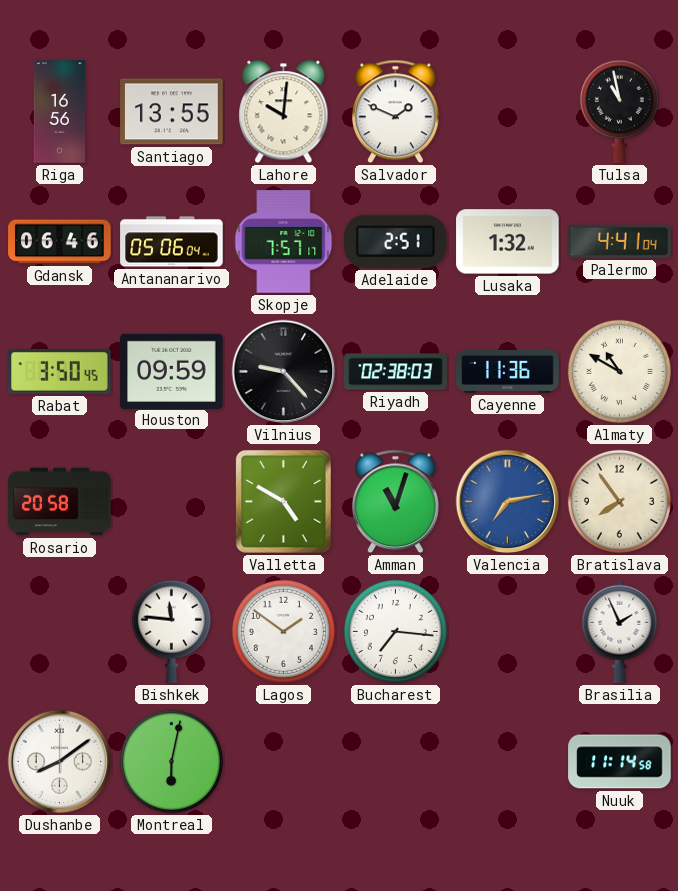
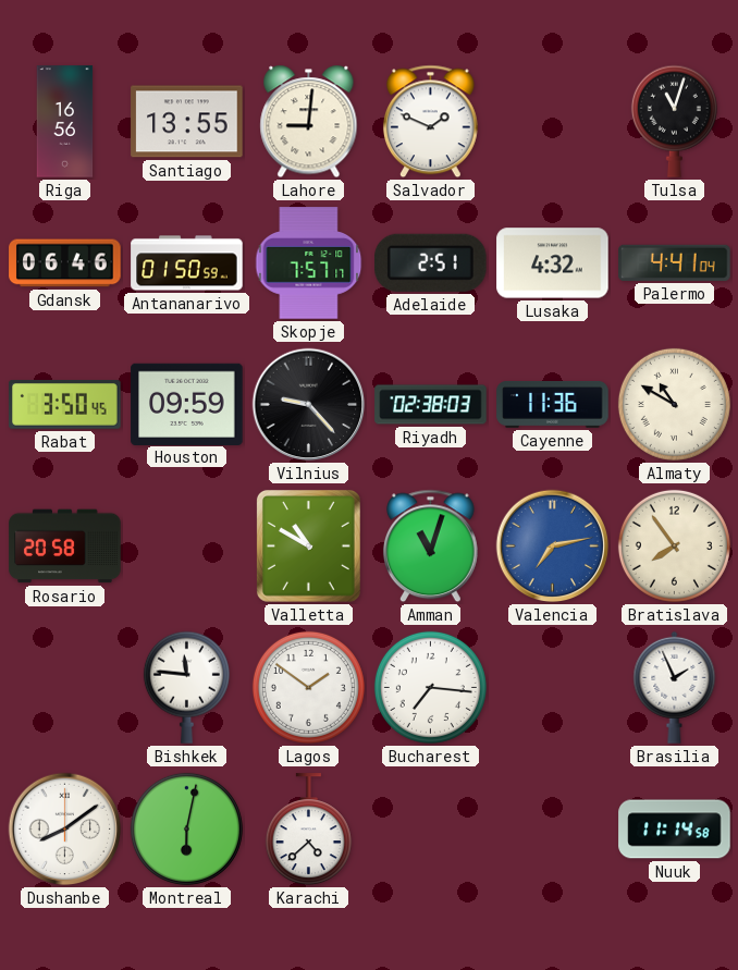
Lahore: 10:01 -> 9:01 (309, 122)
Tulsa: 10:58 -> 11:03 (674, 121)
Antananarivo: 05:06 -> 01:50 (187, 263)
Lusaka: 1:32 -> 4:32 (553, 263)
Valletta: 4:50 -> 10:50 (308, 545)
Karachi: none -> 4:38 (308, 830)
